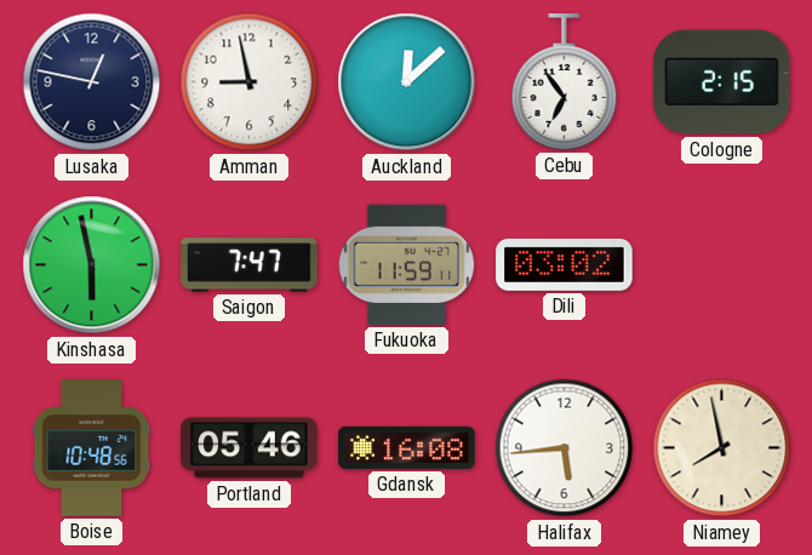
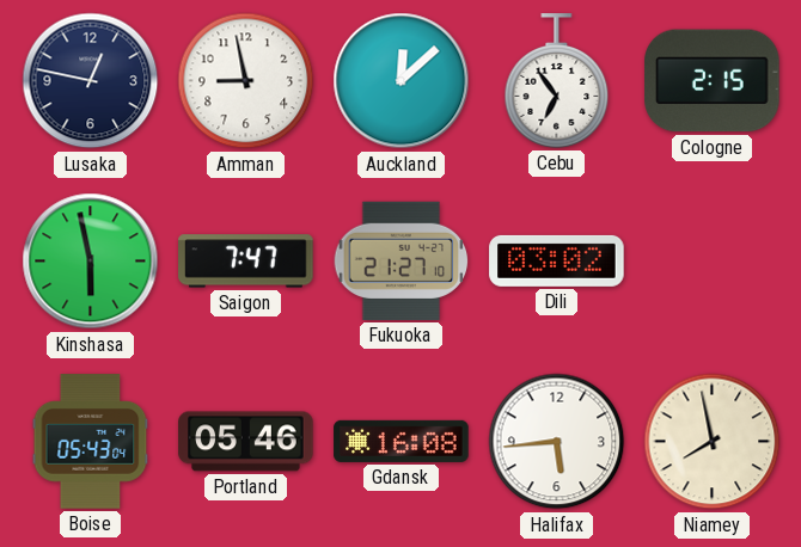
Fukuoka: 11:59 -> 21:27 (402, 260)
Boise: 10:48 -> 05:43 (91, 442)
